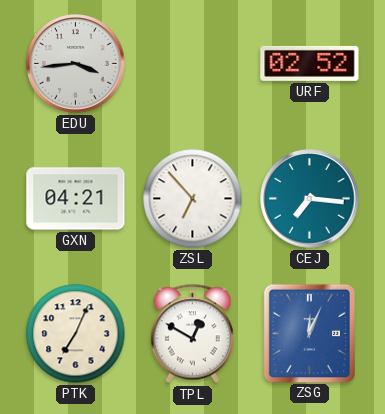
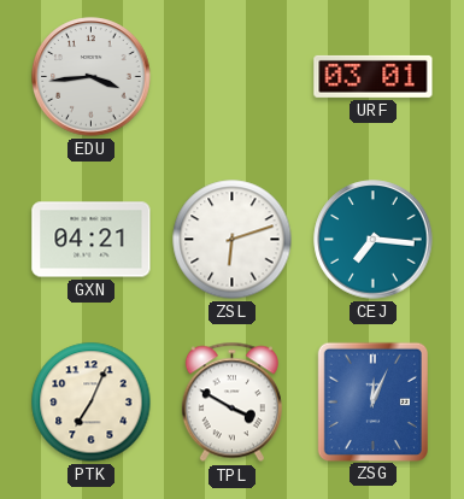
URF: 02:52 -> 03:01 (374, 76)
ZSL: 6:53 -> 6:12 (233, 240)
TPL: 12:50 -> 3:50 (231, 403)
